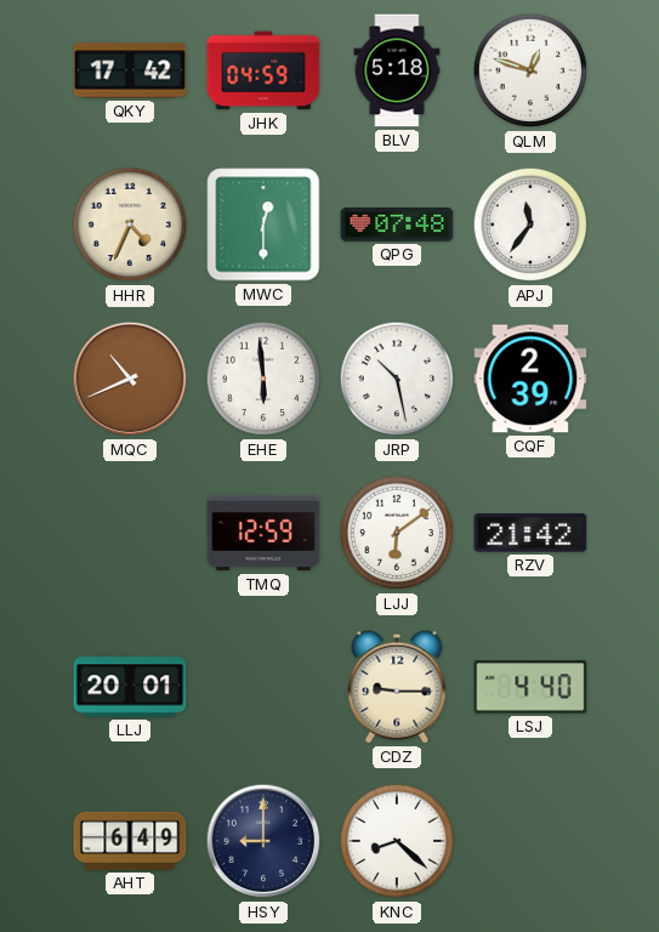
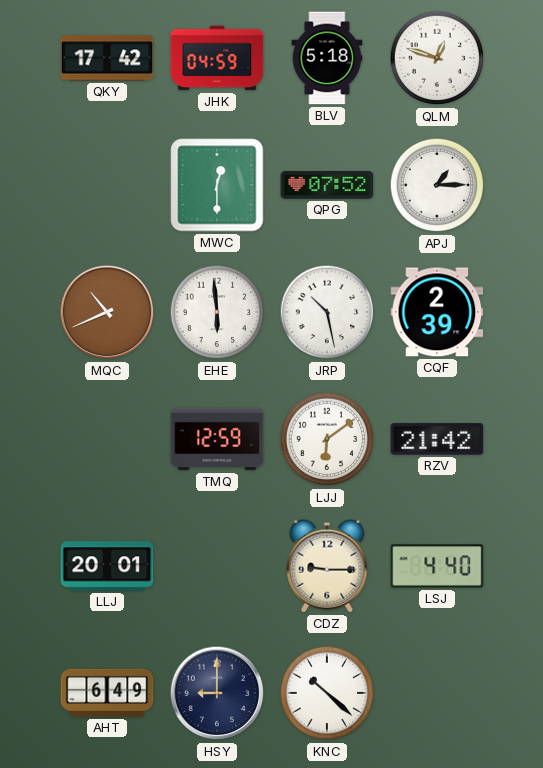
HHR: 4:34 -> none (130, 225)
QPG: 07:48 -> 07:52 (327, 186)
APJ: 11:36 -> 1:15 (437, 185)
KNC: 8:22 -> 10:22 (327, 693)
